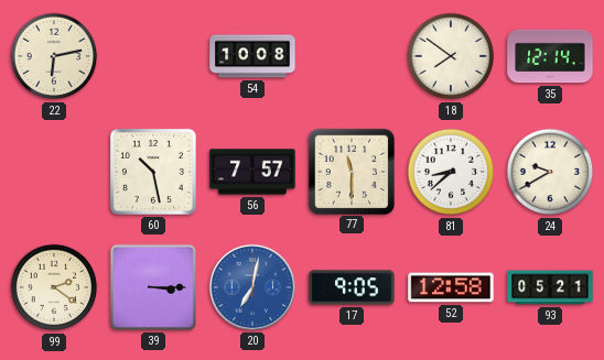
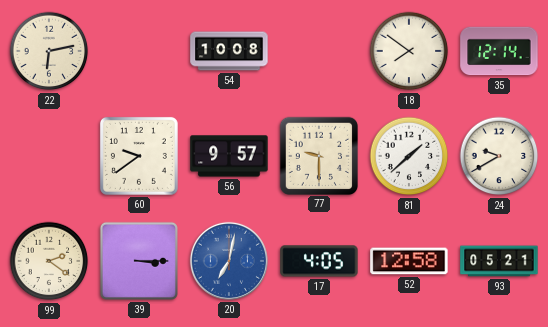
60: 10:28 -> 9:39 (139, 156)
56: 7:57 -> 9:57 (229, 156)
77: 11:30 -> 9:30 (318, 155)
81: 8:38 -> 1:38 (409, 156)
17: 9:05 -> 4:05 (319, 261)
